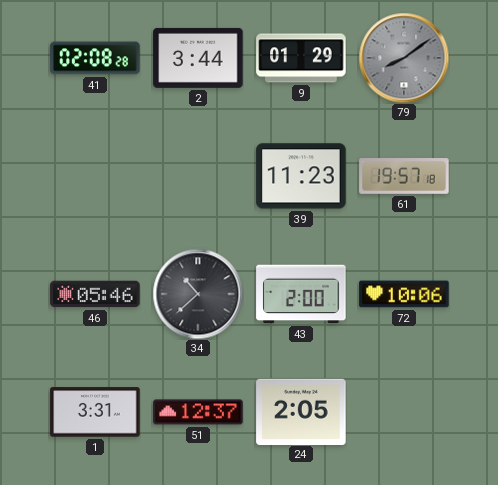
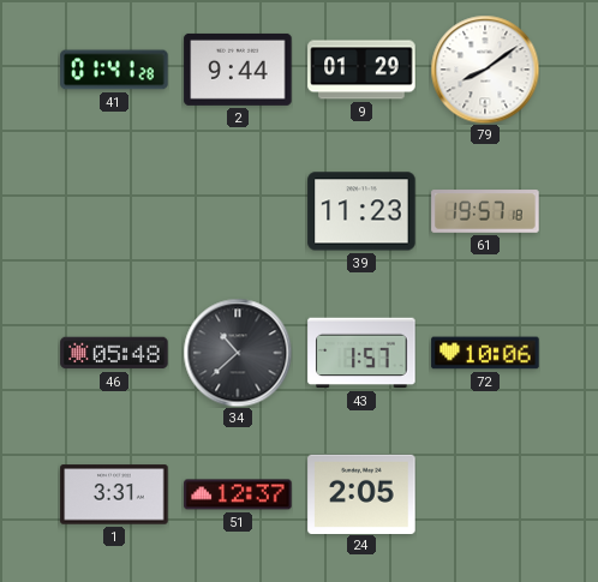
41: 02:08 -> 01:41 (114, 70)
2: 3:44 -> 9:44 (238, 70)
79 dial: grey -> white (485, 70)
46: 05:46 -> 05:48 (114, 353)
43: 2:00 -> 1:57 (361, 353)
